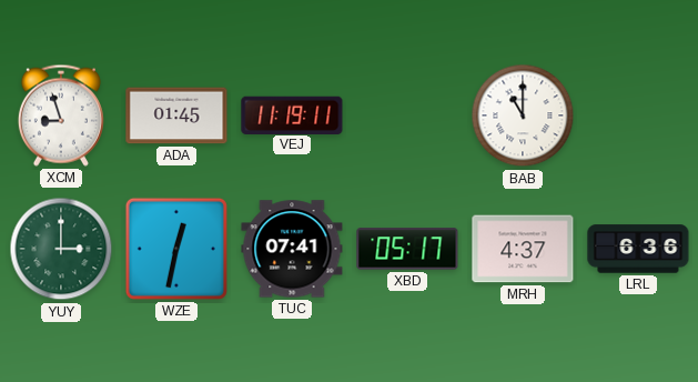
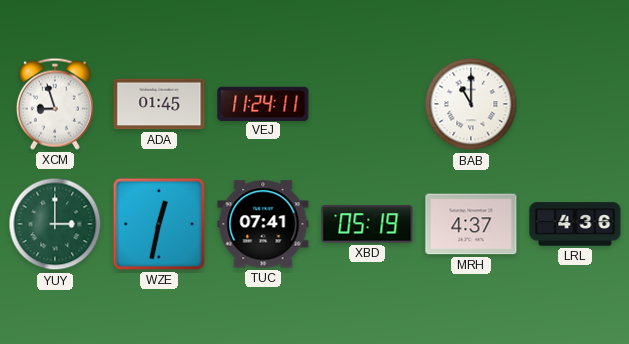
VEJ: 11:19 -> 11:24 (263, 103)
XBD: 05:17 -> 05:19 (367, 224)
LRL: 6:36 -> 4:36 (575, 224)
